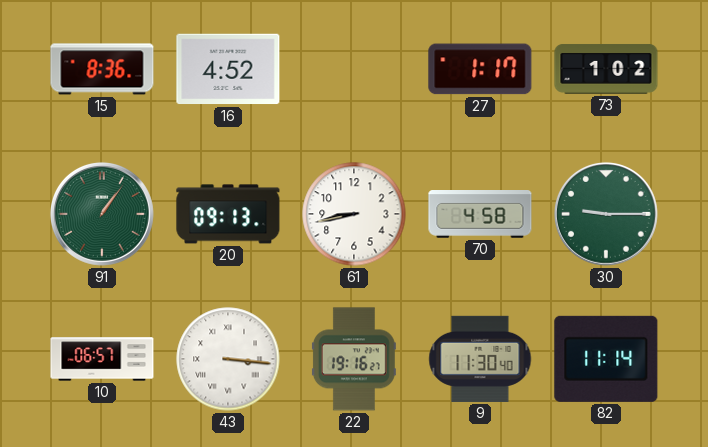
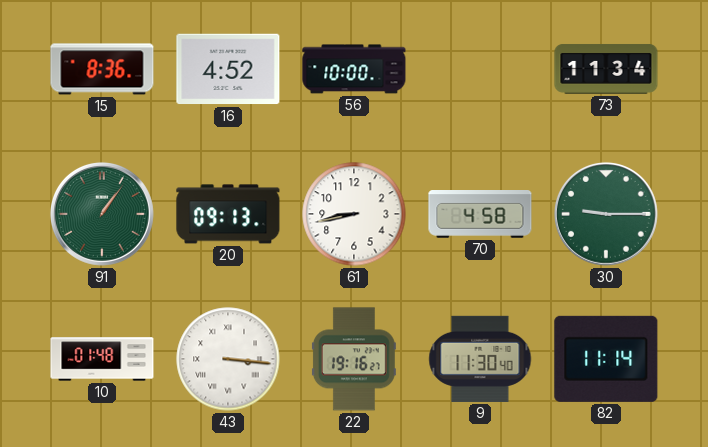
56: none -> 10:00 (354, 69)
27: 1:17 -> none (480, 69)
73: 1:02 -> 11:34 (606, 69)
10: 06:57 -> 01:48 (102, 359)
